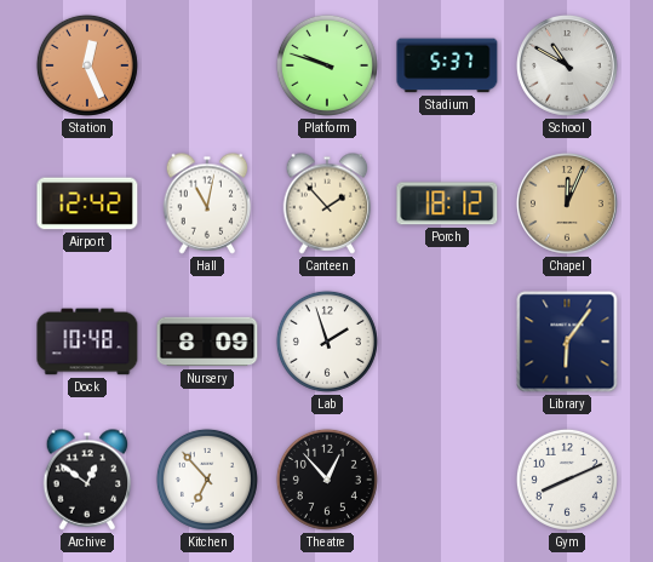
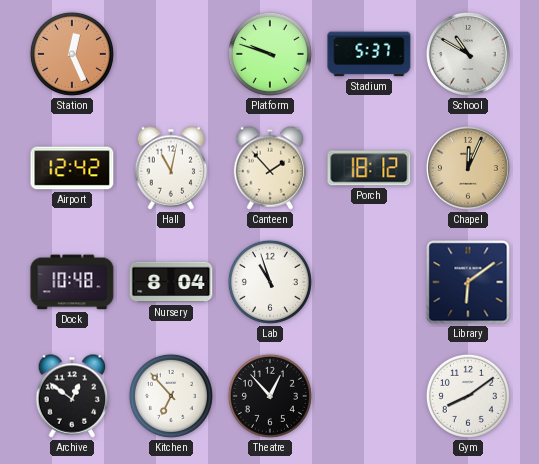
Nursery: 8:09 -> 8:04 (171, 282)
Lab: 1:57 -> 10:57 (270, 282)
Library: 6:06 -> 6:09 (468, 282)
Gym: 8:11 -> 8:09 (468, 396)
